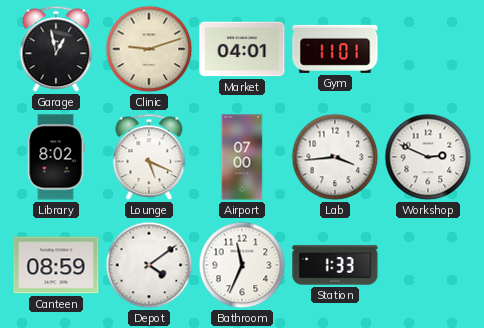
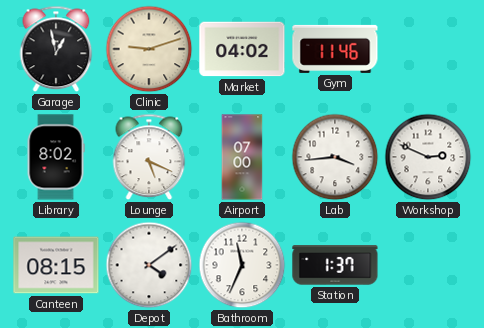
Market: 04:01 -> 04:02 (242, 49)
Gym: 11:01 -> 11:46 (335, 49)
Canteen: 08:59 -> 08:15 (56, 265)
Station: 1:33 -> 1:37 (335, 265)
